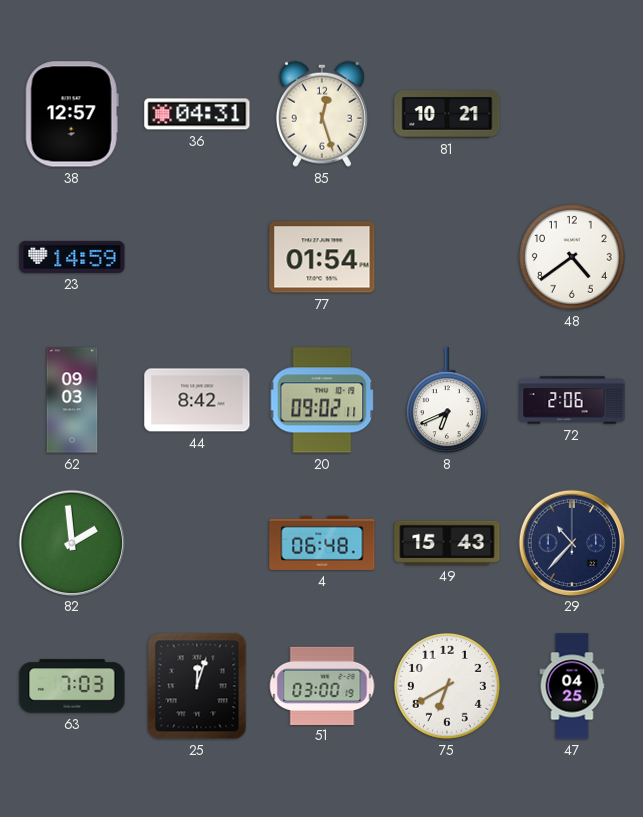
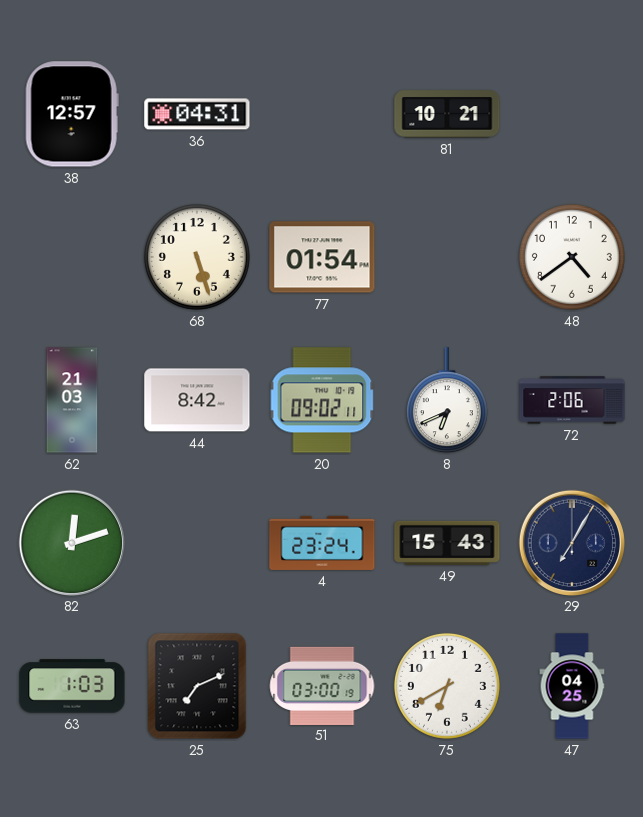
85: 12:27 -> none (322, 114)
23: 14:59 -> none (72, 257)
68: none -> 5:27 (197, 257)
62: 09:03 -> 21:03 (72, 400)
82: 1:59 -> 12:12 (71, 542)
4: 06:48 -> 23:24 (322, 543)
29: 10:37 -> 7:05 (571, 542)
63: 7:03 -> 1:03 (72, 686)
25: 12:03 -> 7:11 (197, 686)
